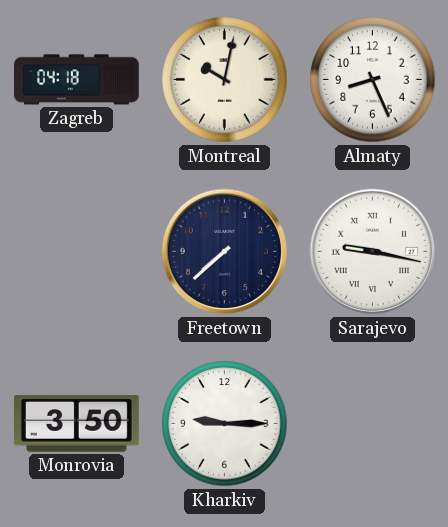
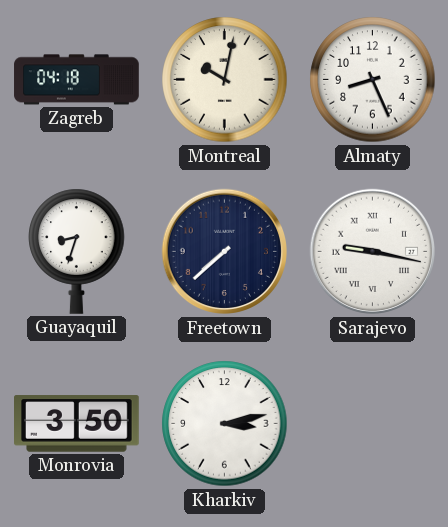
Guayaquil: none -> 8:33 (77, 251)
Kharkiv: 9:15 -> 3:13 (225, 424)
